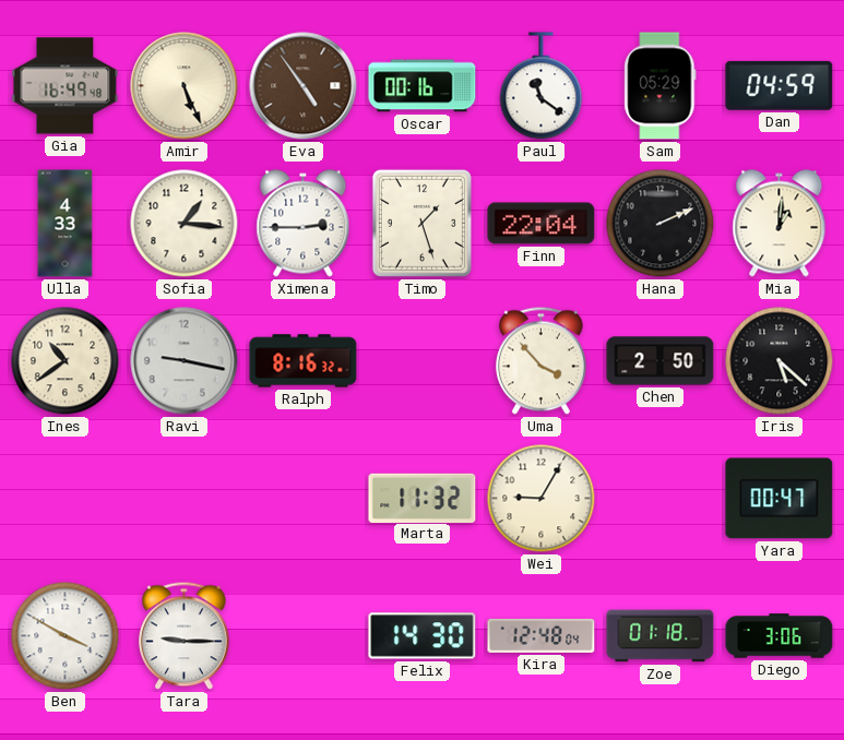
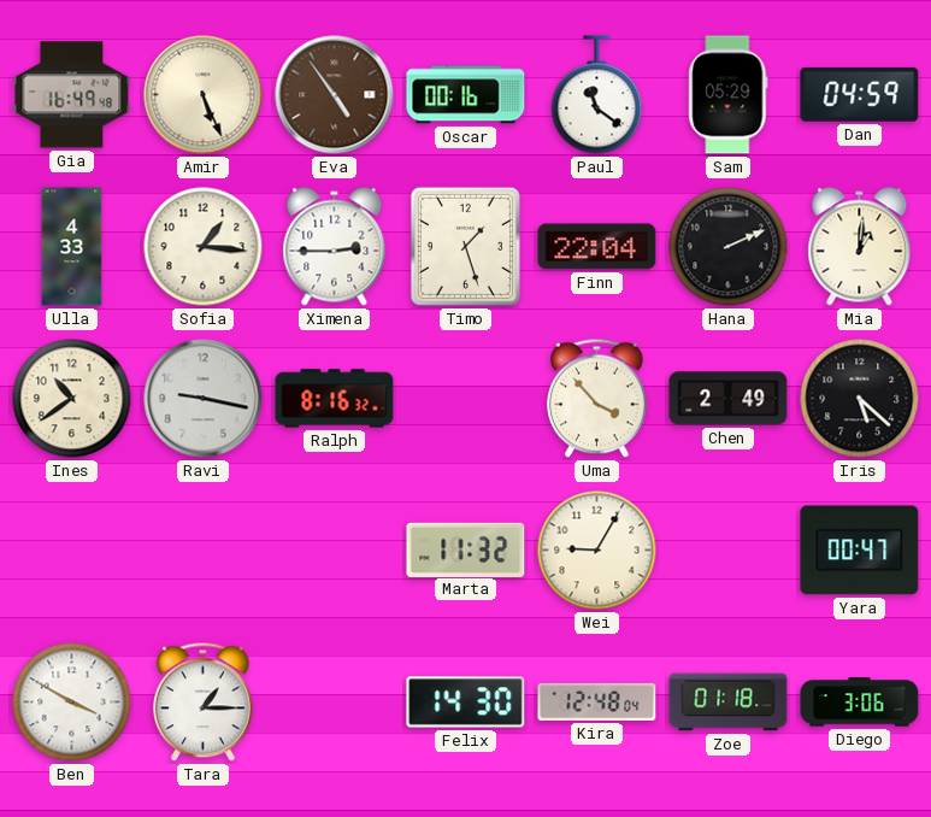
Chen: 2:50 -> 2:49 (729, 399)
Tara: 9:15 -> 1:15 (204, 703)
